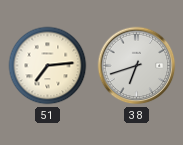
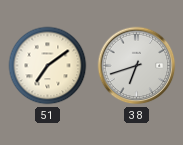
51: 7:14 -> 7:09 (48, 66)
